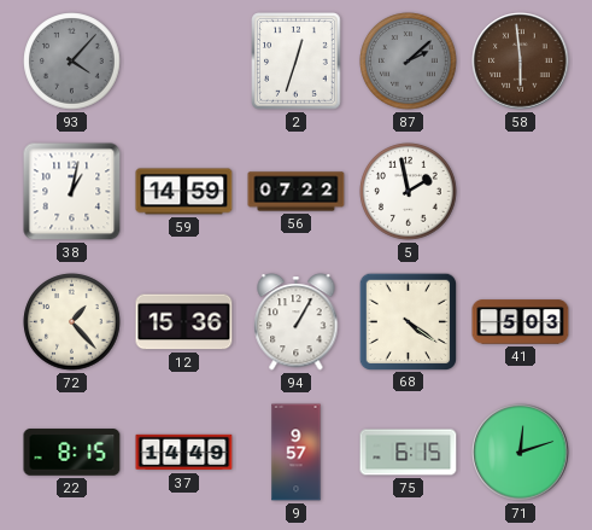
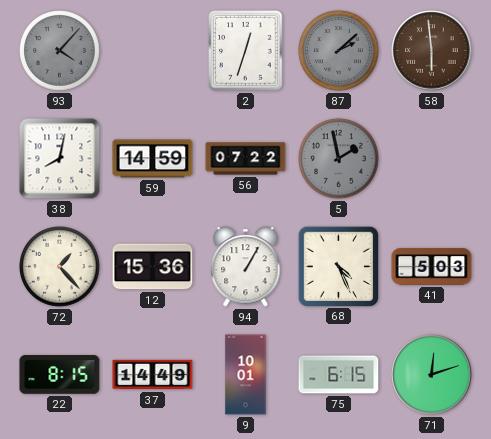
38: 1:02 -> 8:02 (60, 159)
5 dial: white -> grey (339, 159)
68: 4:21 -> 4:26 (338, 266)
9: 9:57 -> 10:01 (246, 375)
